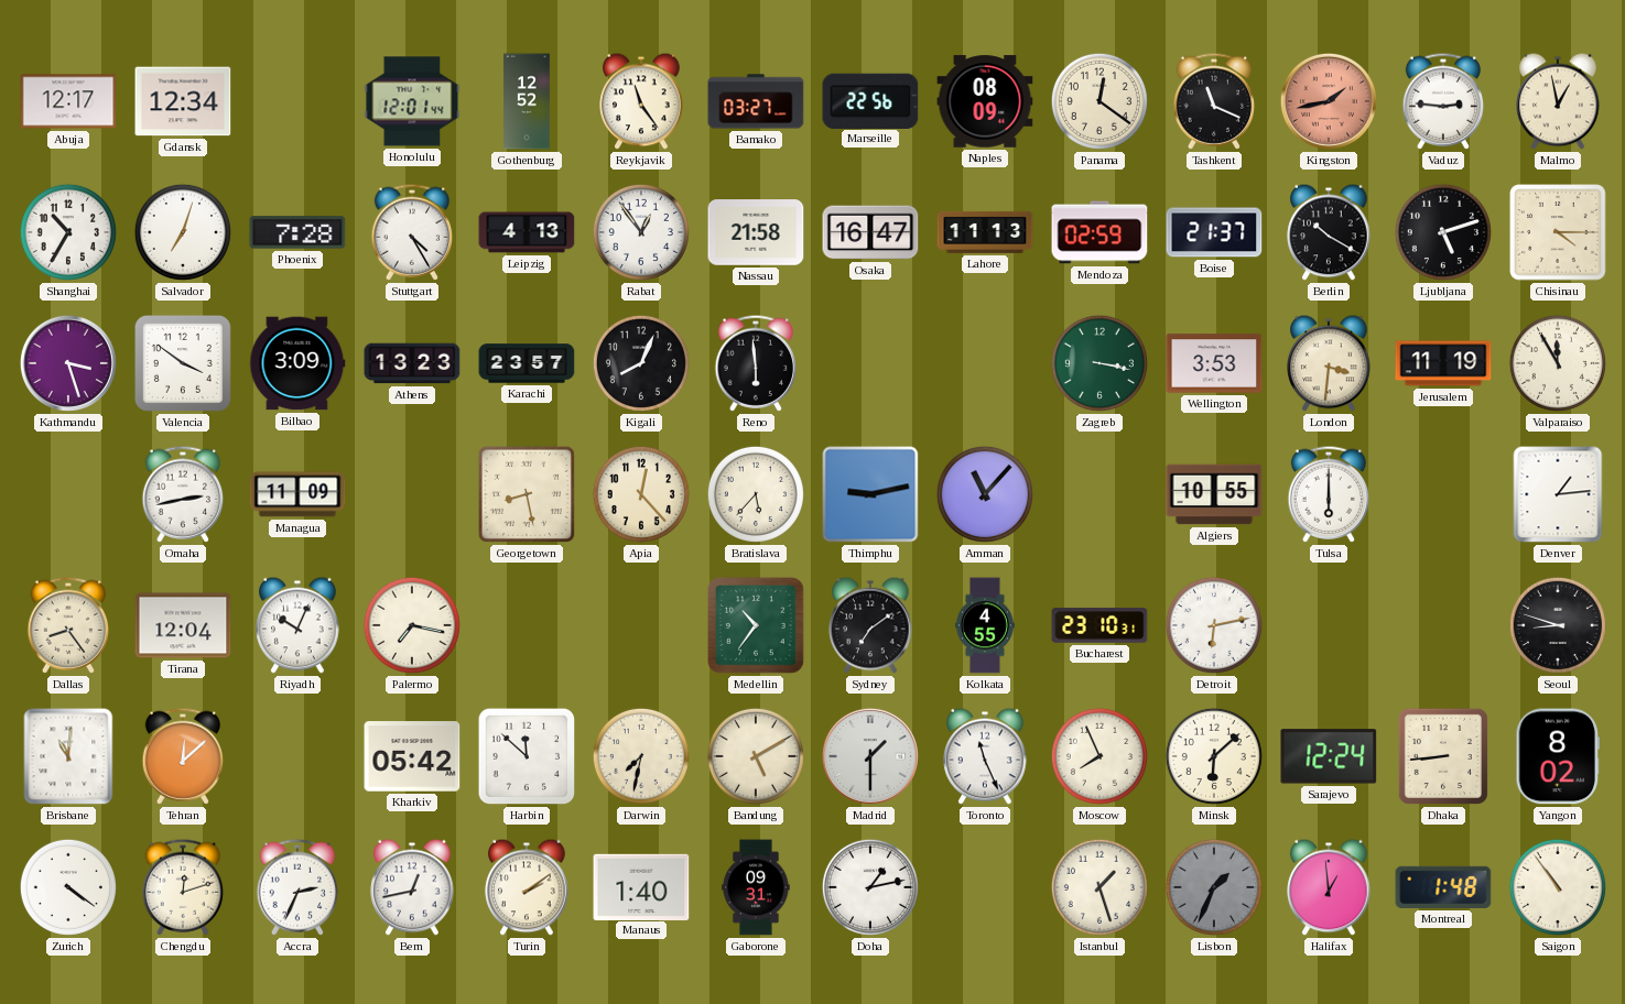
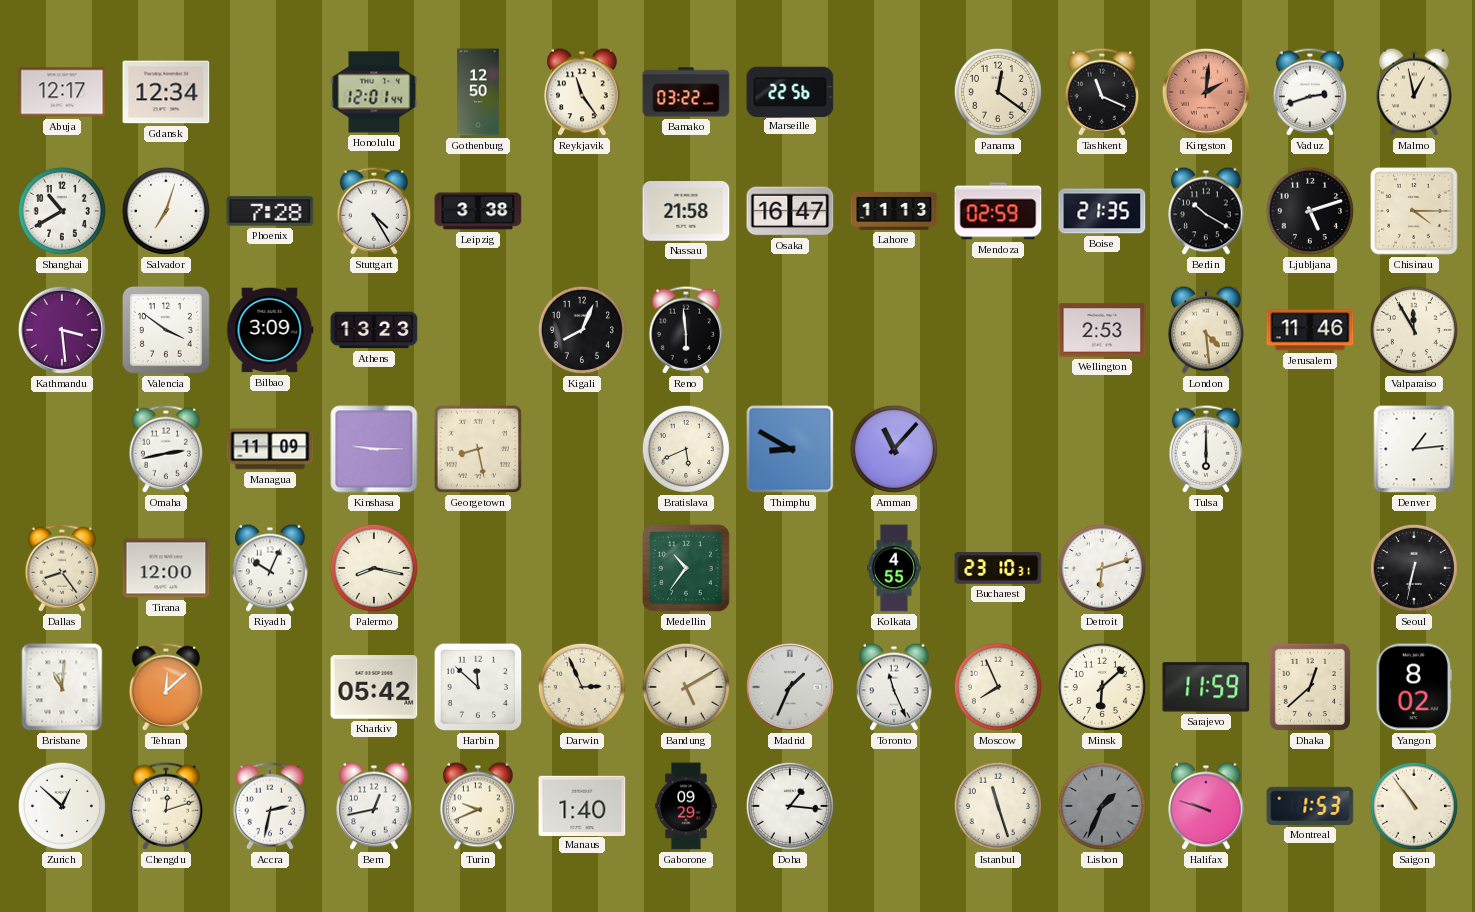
Gothenburg: 12:52 -> 12:50 (478, 92)
Bamako: 03:27 -> 03:22 (686, 92)
Naples: 08:09 -> none (985, 101)
Kingston: 1:43 -> 2:01 (1206, 92)
Vaduz: 2:46 -> 2:42 (1310, 92)
Shanghai: 10:35 -> 10:40 (62, 211)
Leipzig: 4:13 -> 3:38 (478, 211)
Rabat: 12:54 -> none (641, 232)
Boise: 21:37 -> 21:35 (1102, 211)
Kathmandu: 3:27 -> 3:29 (62, 330)
Karachi: 23:57 -> none (527, 363)
Zagreb: 3:17 -> none (1099, 363)
Wellington: 3:53 -> 2:53 (1102, 330)
London: 3:31 -> 4:29 (1206, 330)
Jerusalem: 11:19 -> 11:46 (1310, 330)
Kinshasa: none -> 9:15 (374, 449)
Apia: 12:23 -> none (641, 494)
Bratislava: 5:37 -> 5:41 (686, 449)
Thimphu: 9:13 -> 8:50 (790, 449)
Algiers: 10:55 -> none (1214, 494)
Tirana: 12:04 -> 12:00 (166, 568)
Palermo: 7:17 -> 8:17 (374, 568)
Sydney: 7:09 -> none (870, 625)
Detroit: 6:13 -> 6:12 (1102, 568)
Seoul: 8:48 -> 6:32 (1414, 568)
Darwin: 7:32 -> 2:56 (582, 687)
Madrid: 1:30 -> 1:34 (790, 687)
Sarajevo: 12:24 -> 11:59 (1206, 687)
Dhaka: 8:44 -> 12:38 (1310, 687)
Zurich: 4:21 -> 12:52 (62, 806)
Accra: 2:34 -> 2:32 (270, 806)
Turin: 2:09 -> 9:41 (478, 806)
Gaborone: 09:31 -> 09:29 (686, 806)
Doha: 1:13 -> 1:16 (790, 806)
Istanbul: 1:27 -> 11:27 (998, 806)
Halifax: 12:59 -> 9:48 (1206, 806)
Montreal: 1:48 -> 1:53 (1310, 806)
